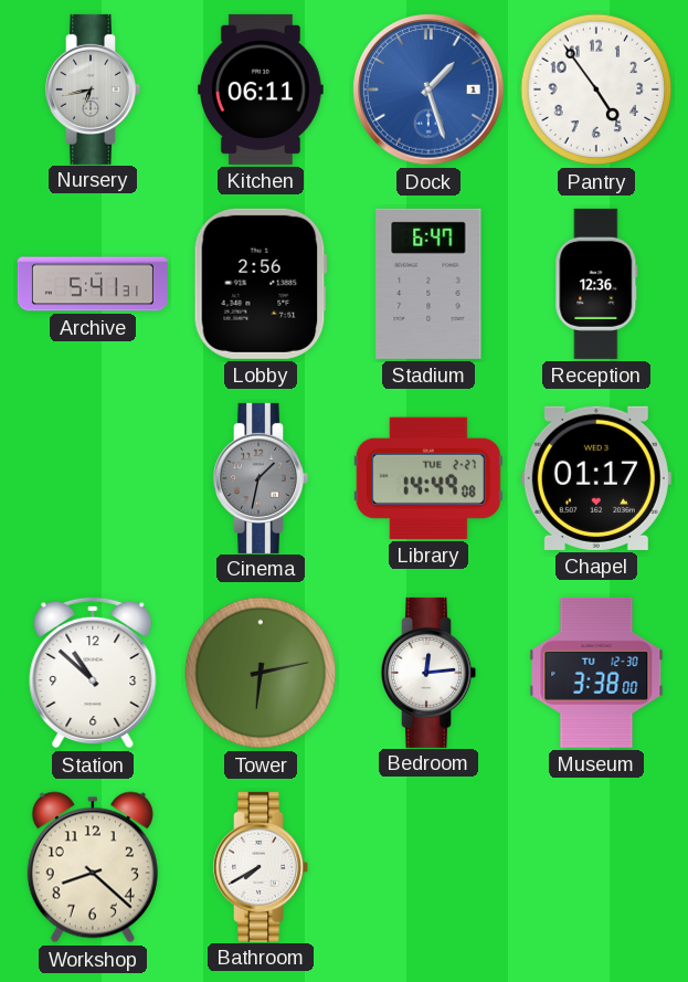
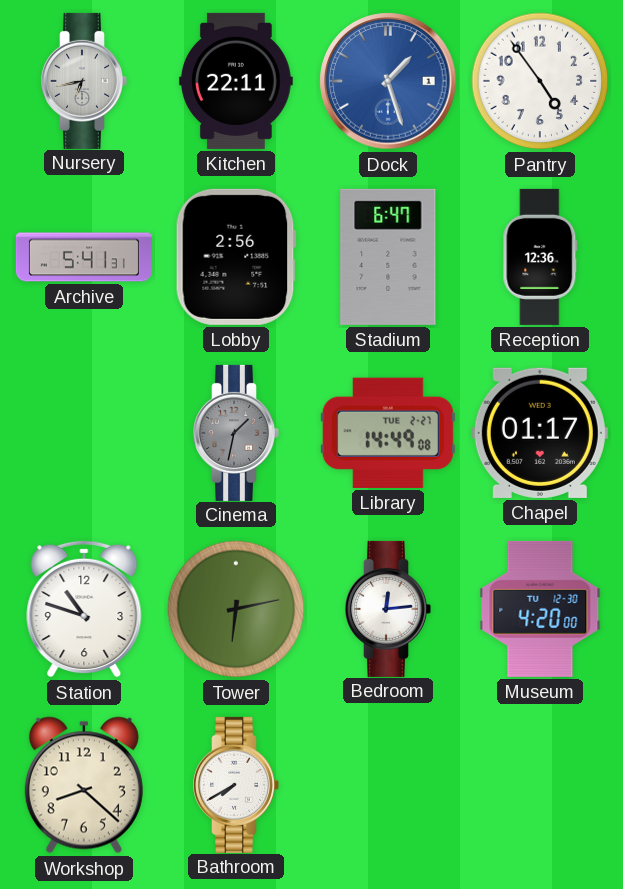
Kitchen: 06:11 -> 22:11 (237, 81)
Station: 10:52 -> 10:48 (84, 609)
Museum: 3:38 -> 4:20 (540, 609)
